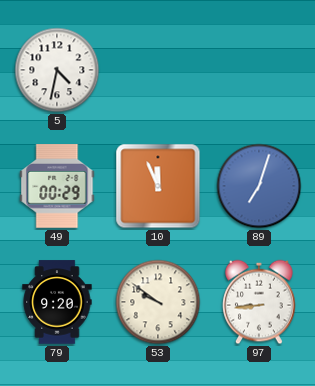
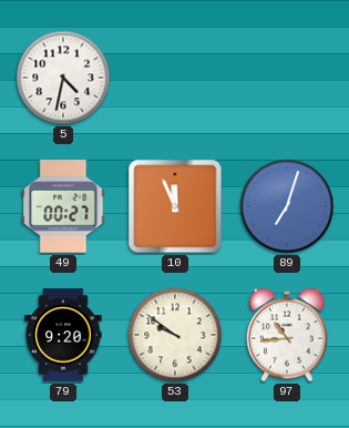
49: 00:29 -> 00:27 (63, 206)
97: 8:44 -> 10:44 (287, 335)
